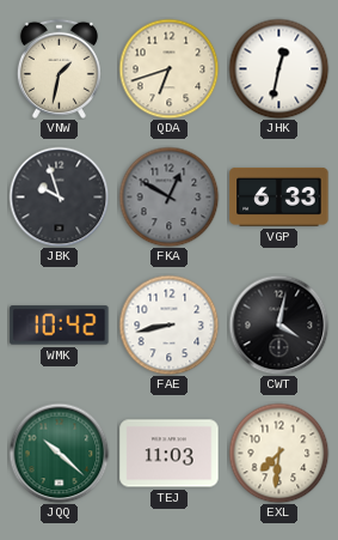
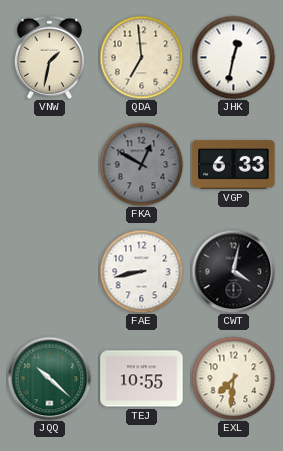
QDA: 6:42 -> 6:59 (141, 57)
JBK: 9:57 -> none (59, 196)
WMK: 10:42 -> none (60, 326)
TEJ: 11:03 -> 10:55 (142, 379)
